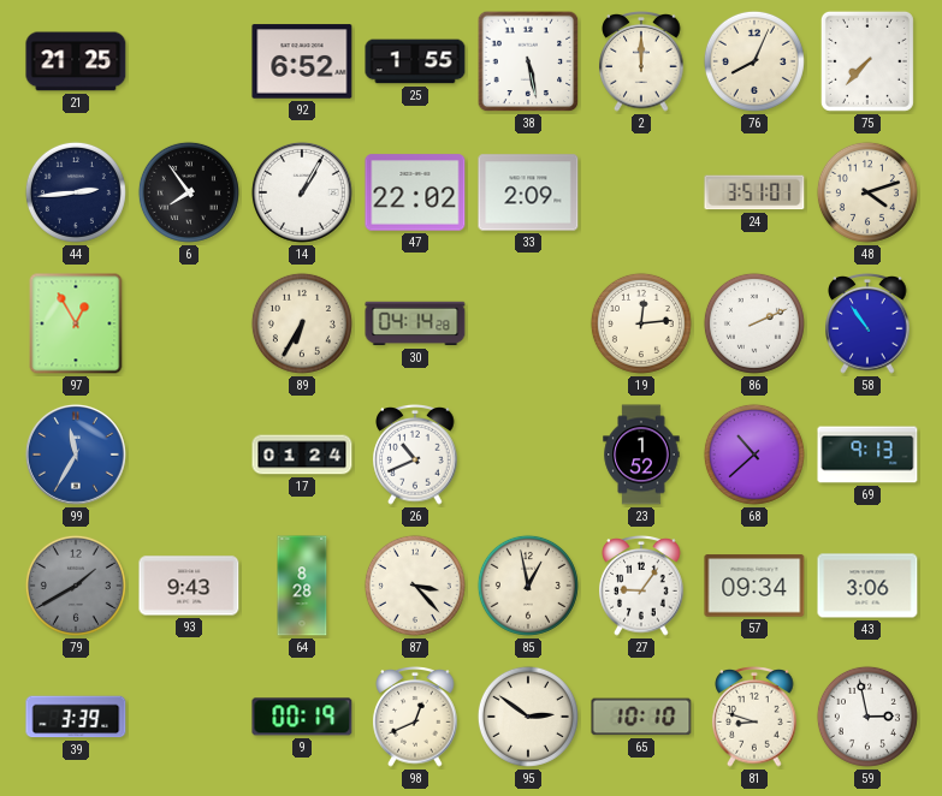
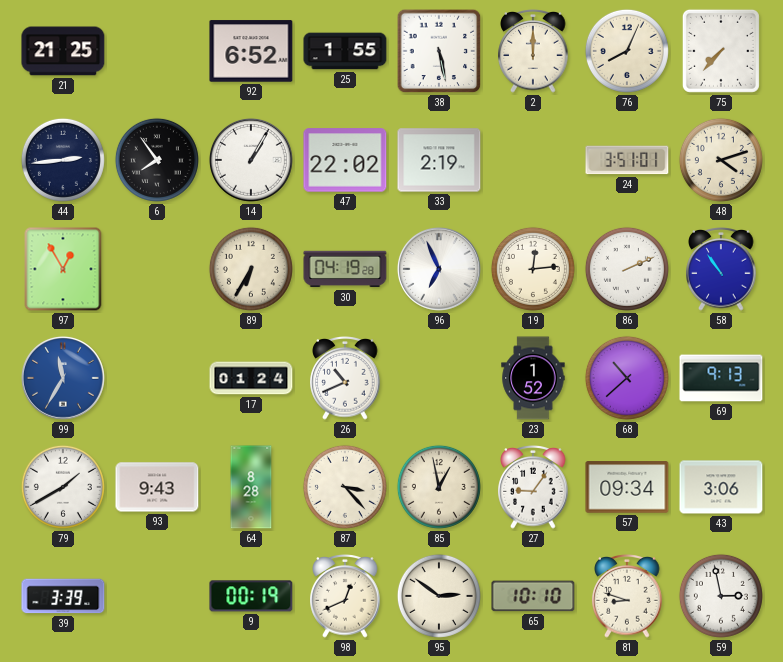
33: 2:09 -> 2:19 (439, 160)
30: 04:14 -> 04:19 (345, 269)
96: none -> 6:56 (439, 269)
79 dial: grey -> white (63, 487)
